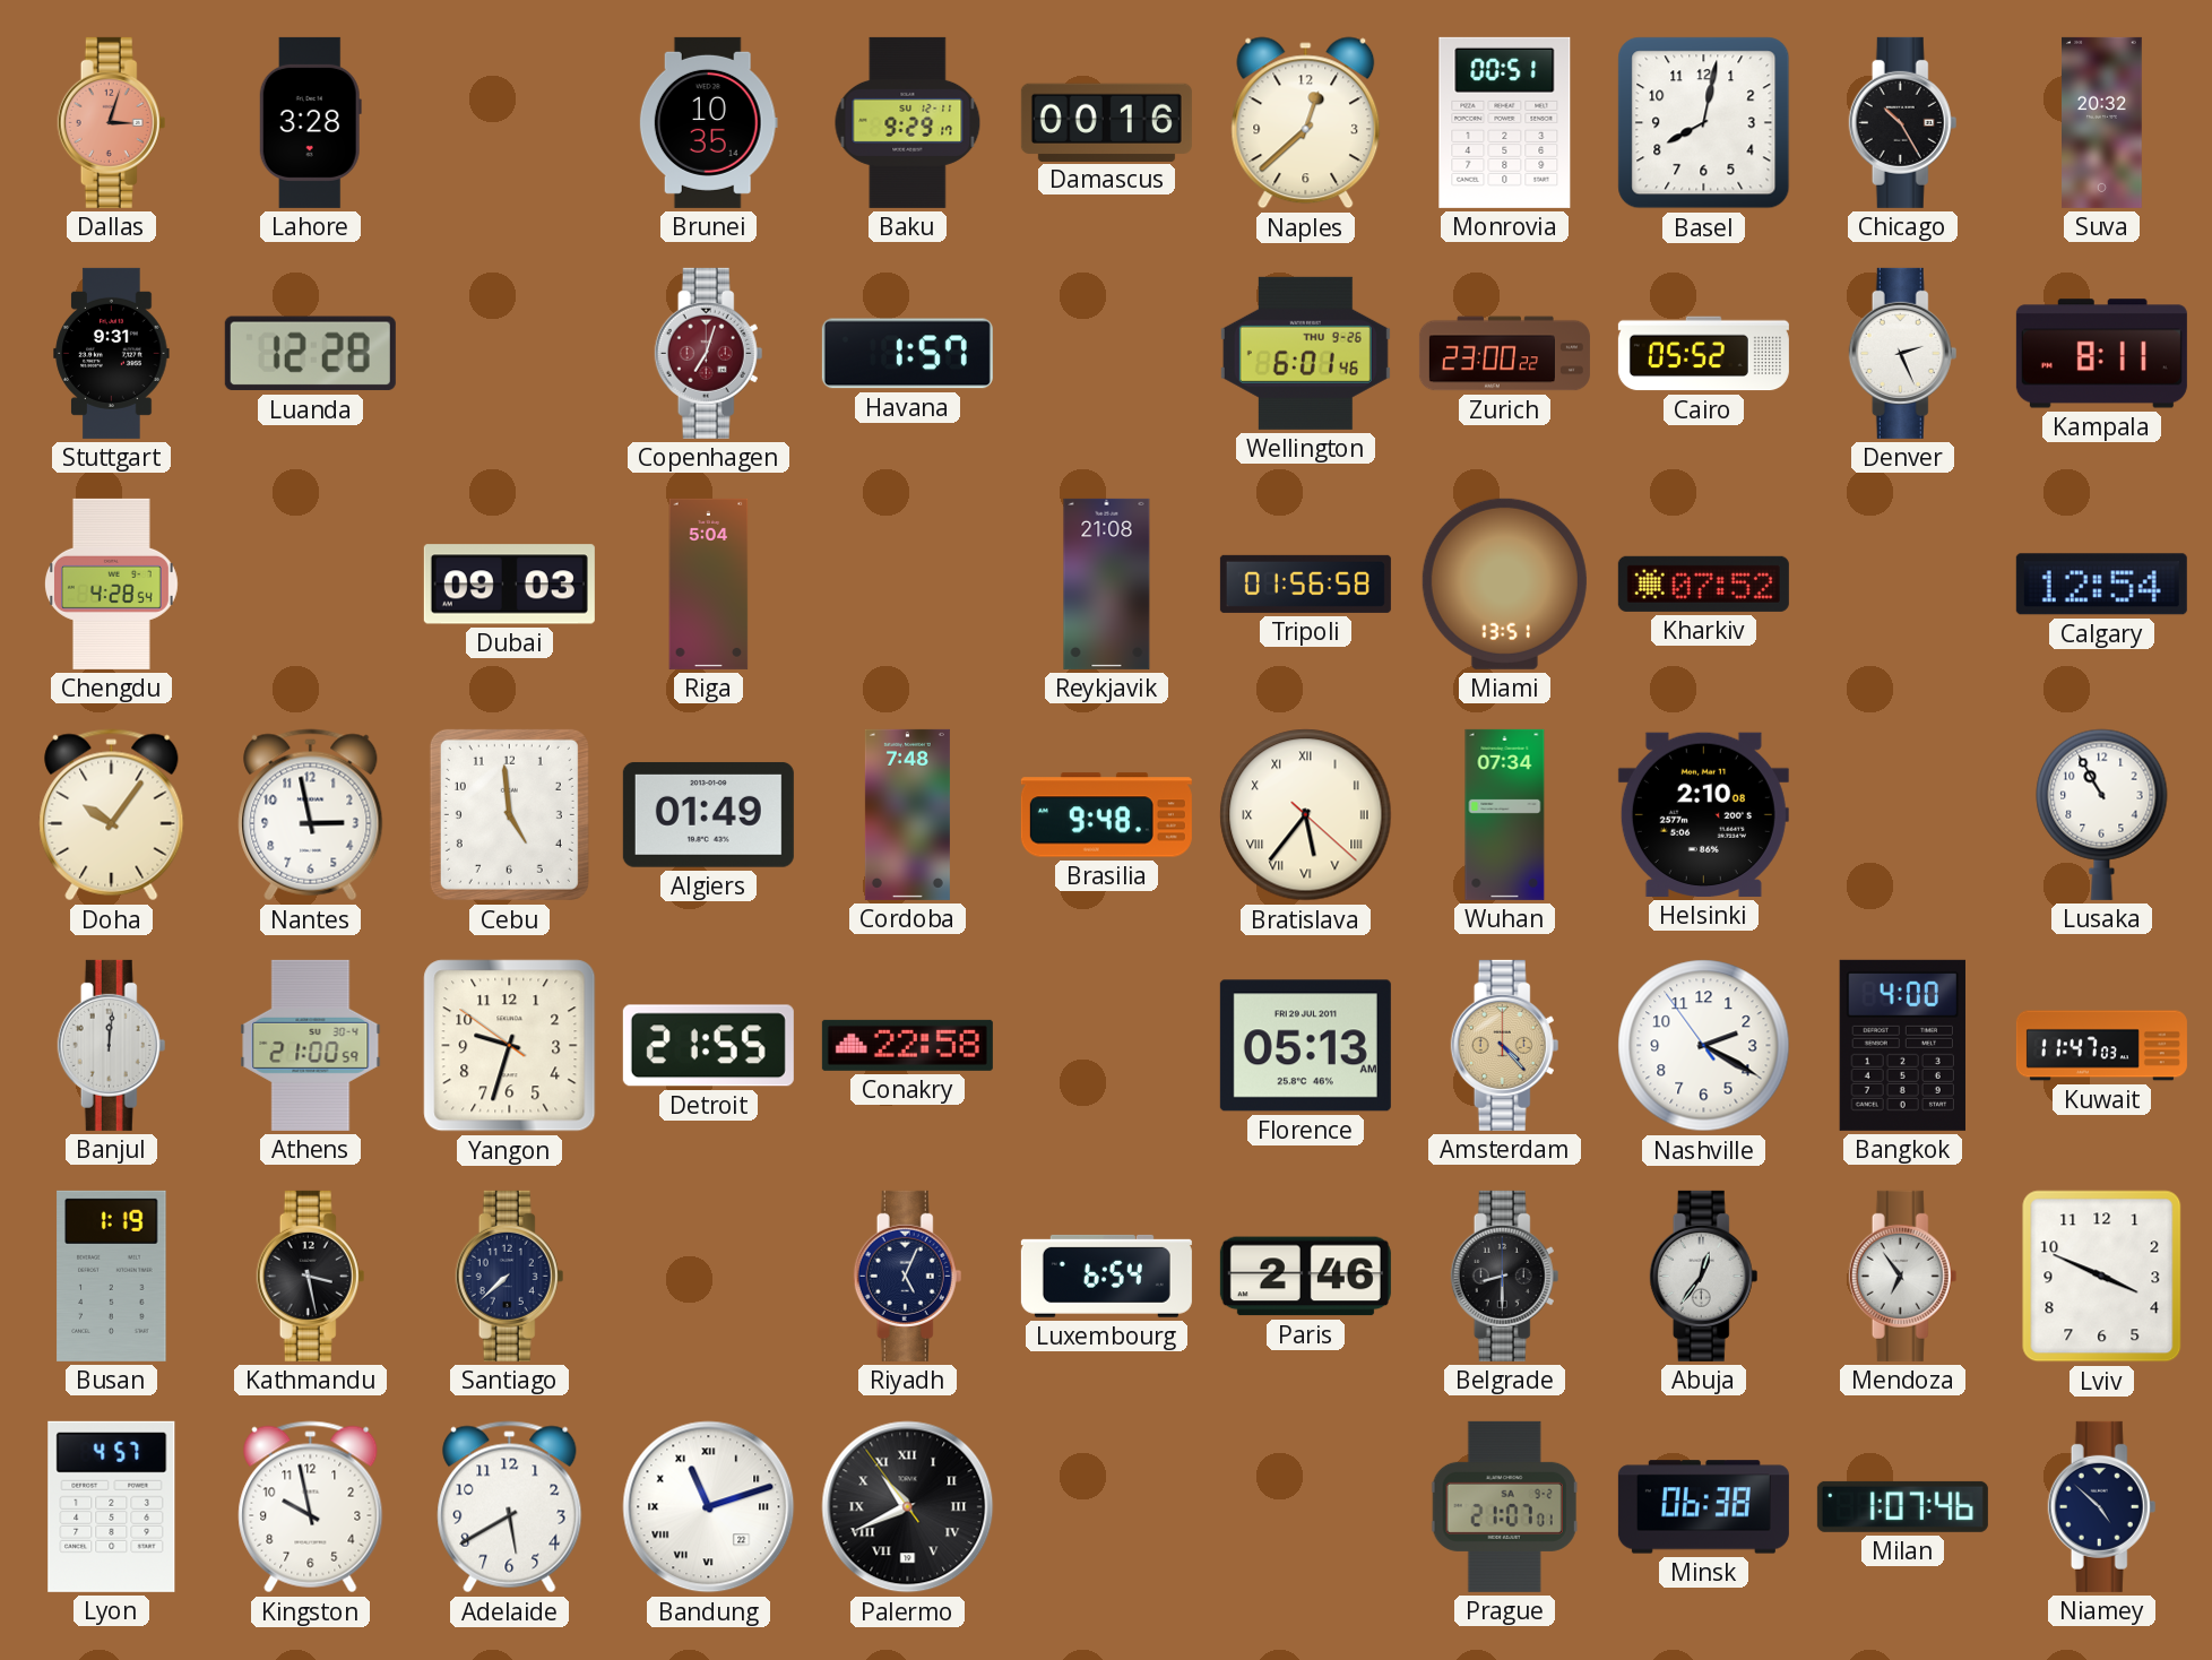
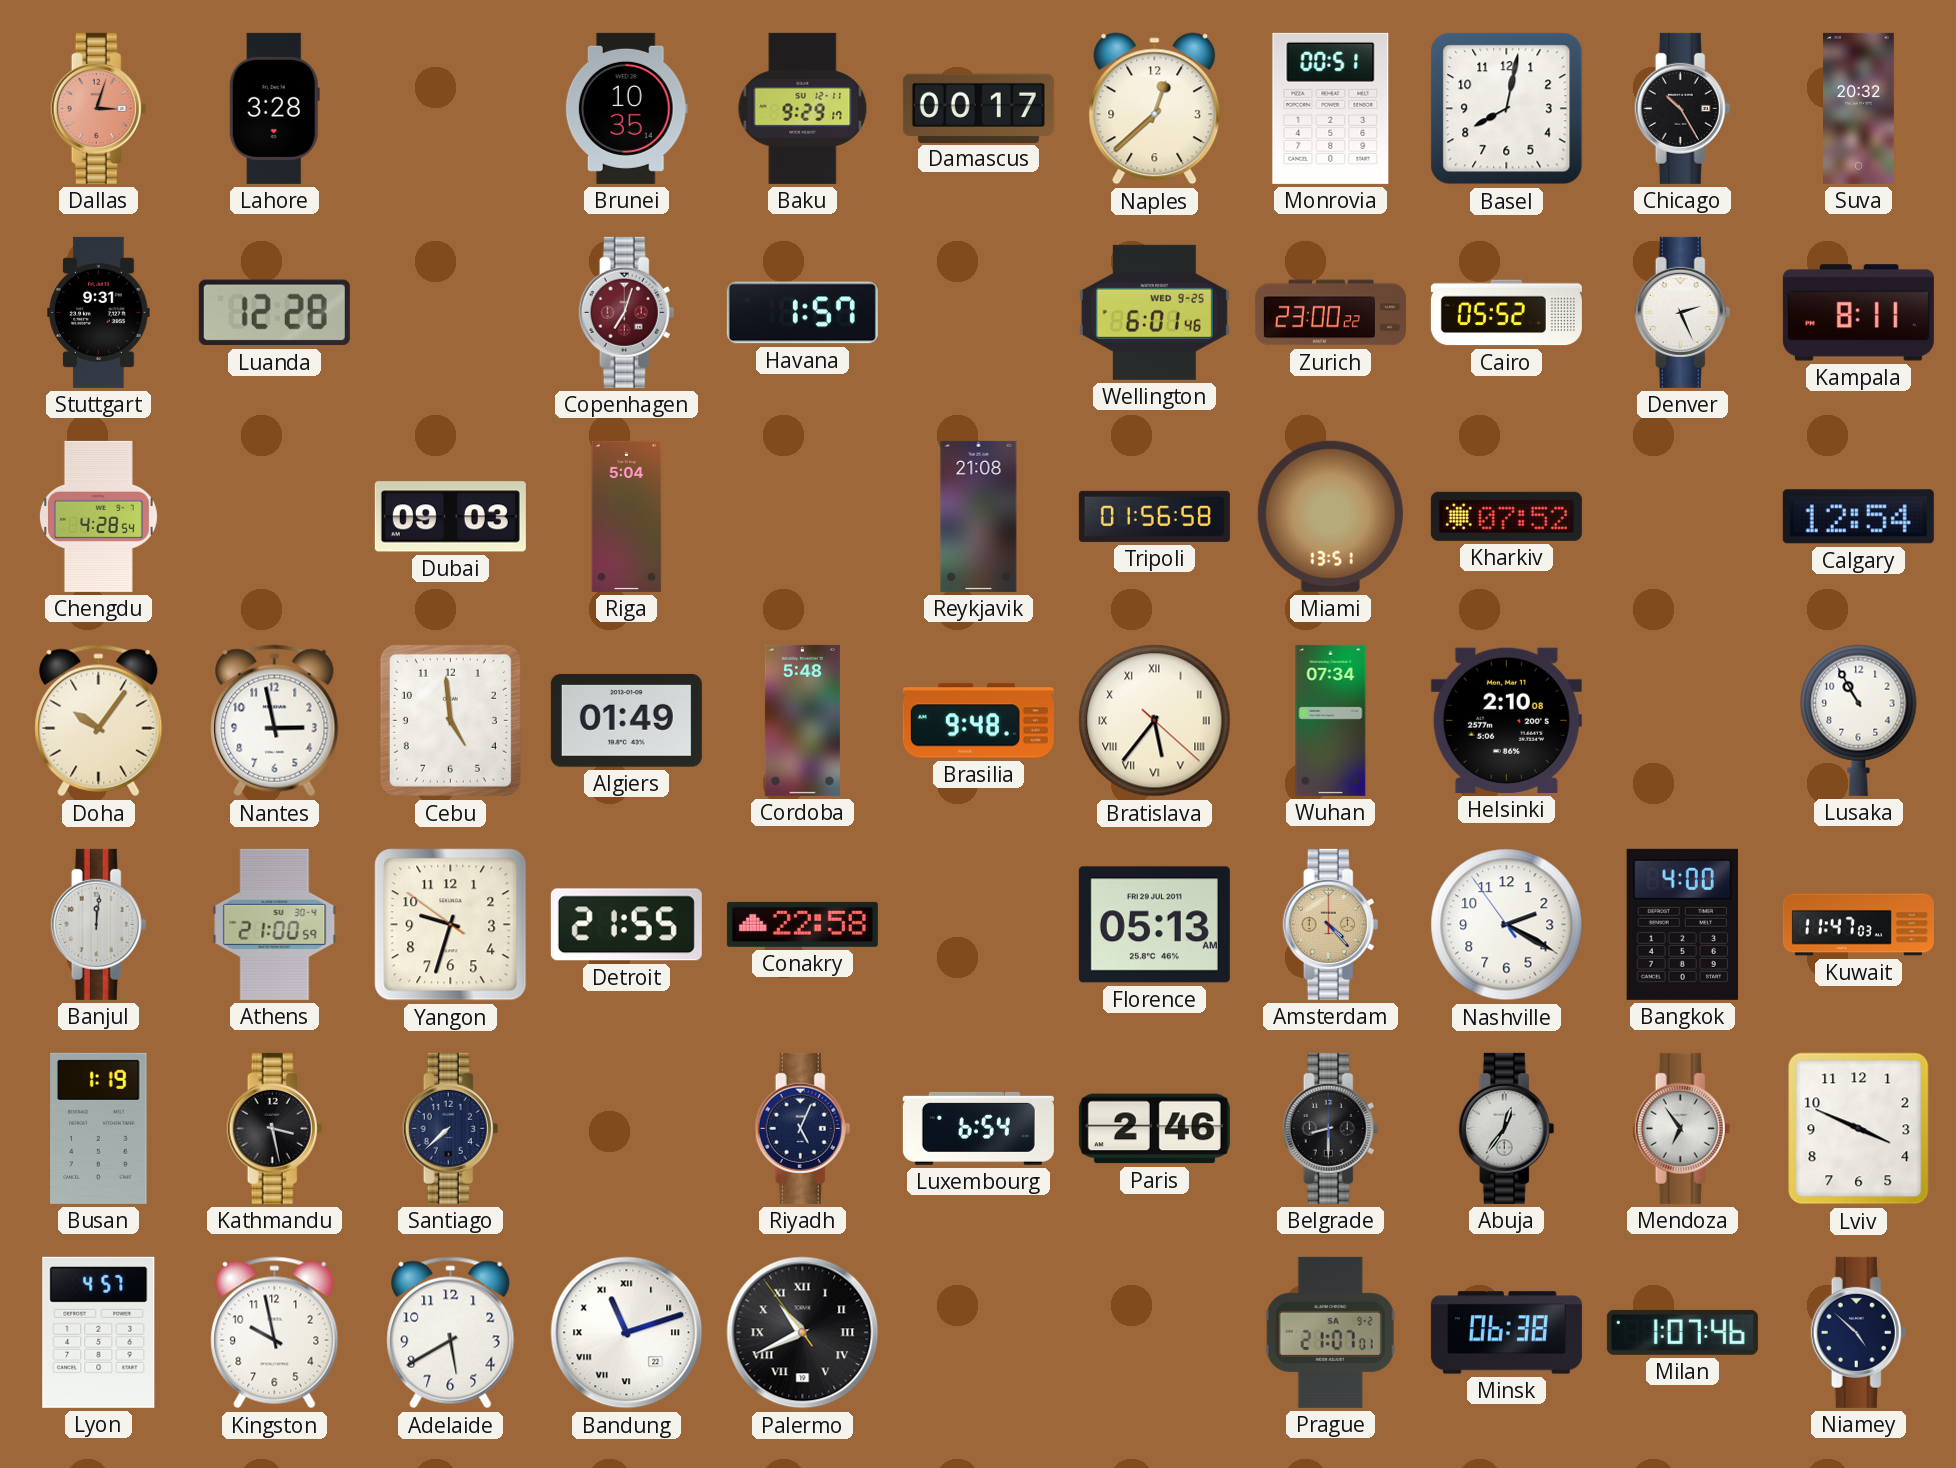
Damascus: 00:16 -> 00:17 (978, 108)
Wellington date: THU 9-26 -> WED 9-25 (1154, 312)
Cordoba: 7:48 -> 5:48 (802, 720)
